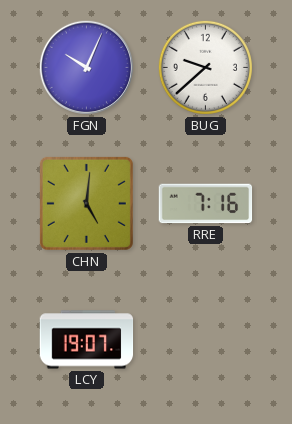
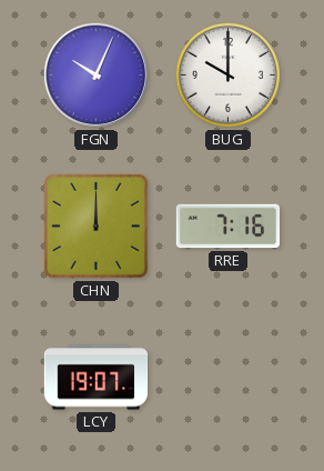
BUG: 9:38 -> 10:00 (227, 74)
CHN: 5:01 -> 12:00 (95, 226)
